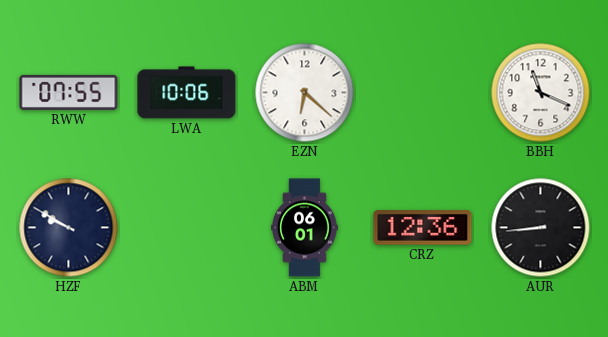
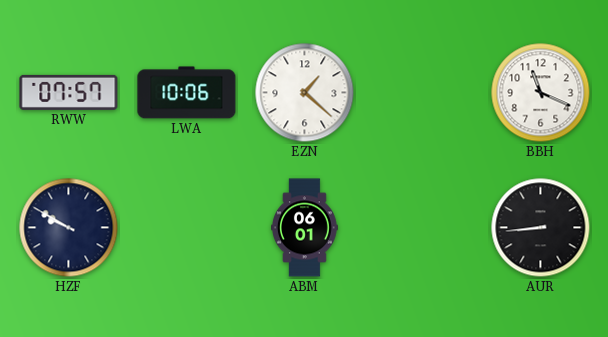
RWW: 07:55 -> 07:57 (69, 92)
EZN: 6:22 -> 1:22 (305, 93)
CRZ: 12:36 -> none (423, 228)
